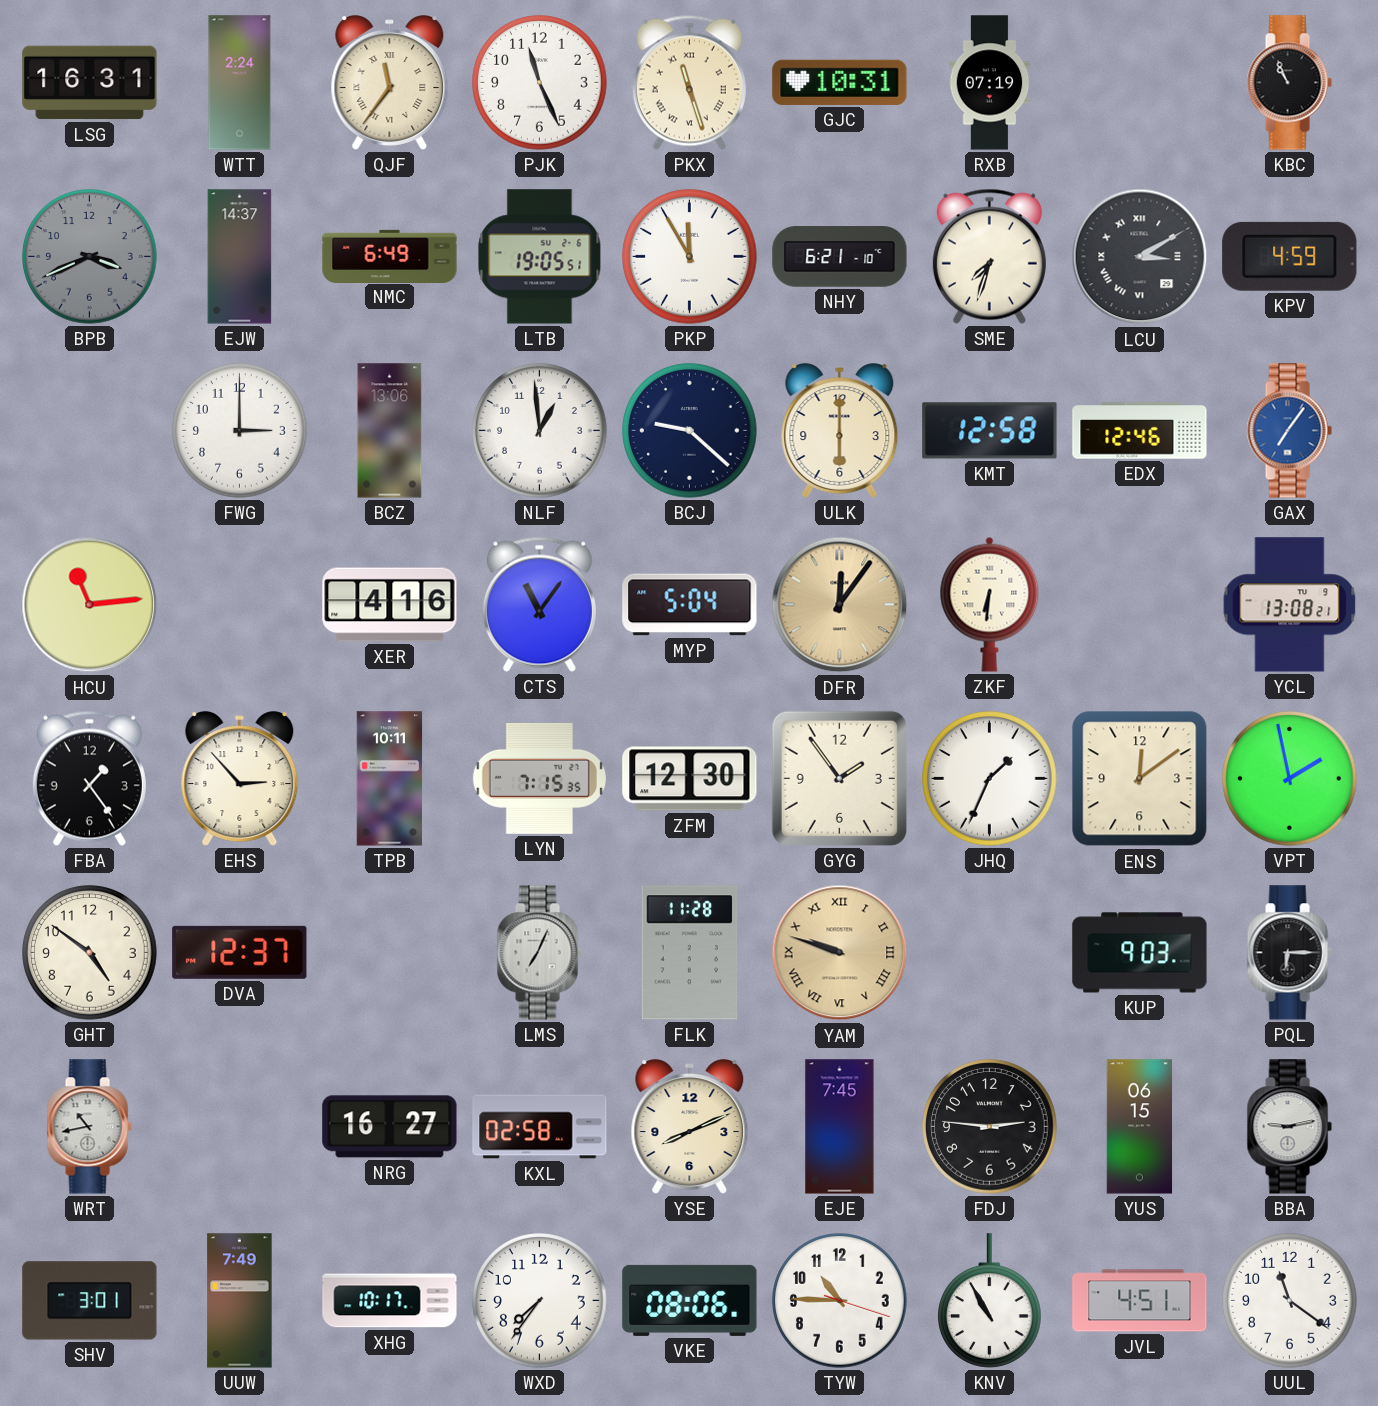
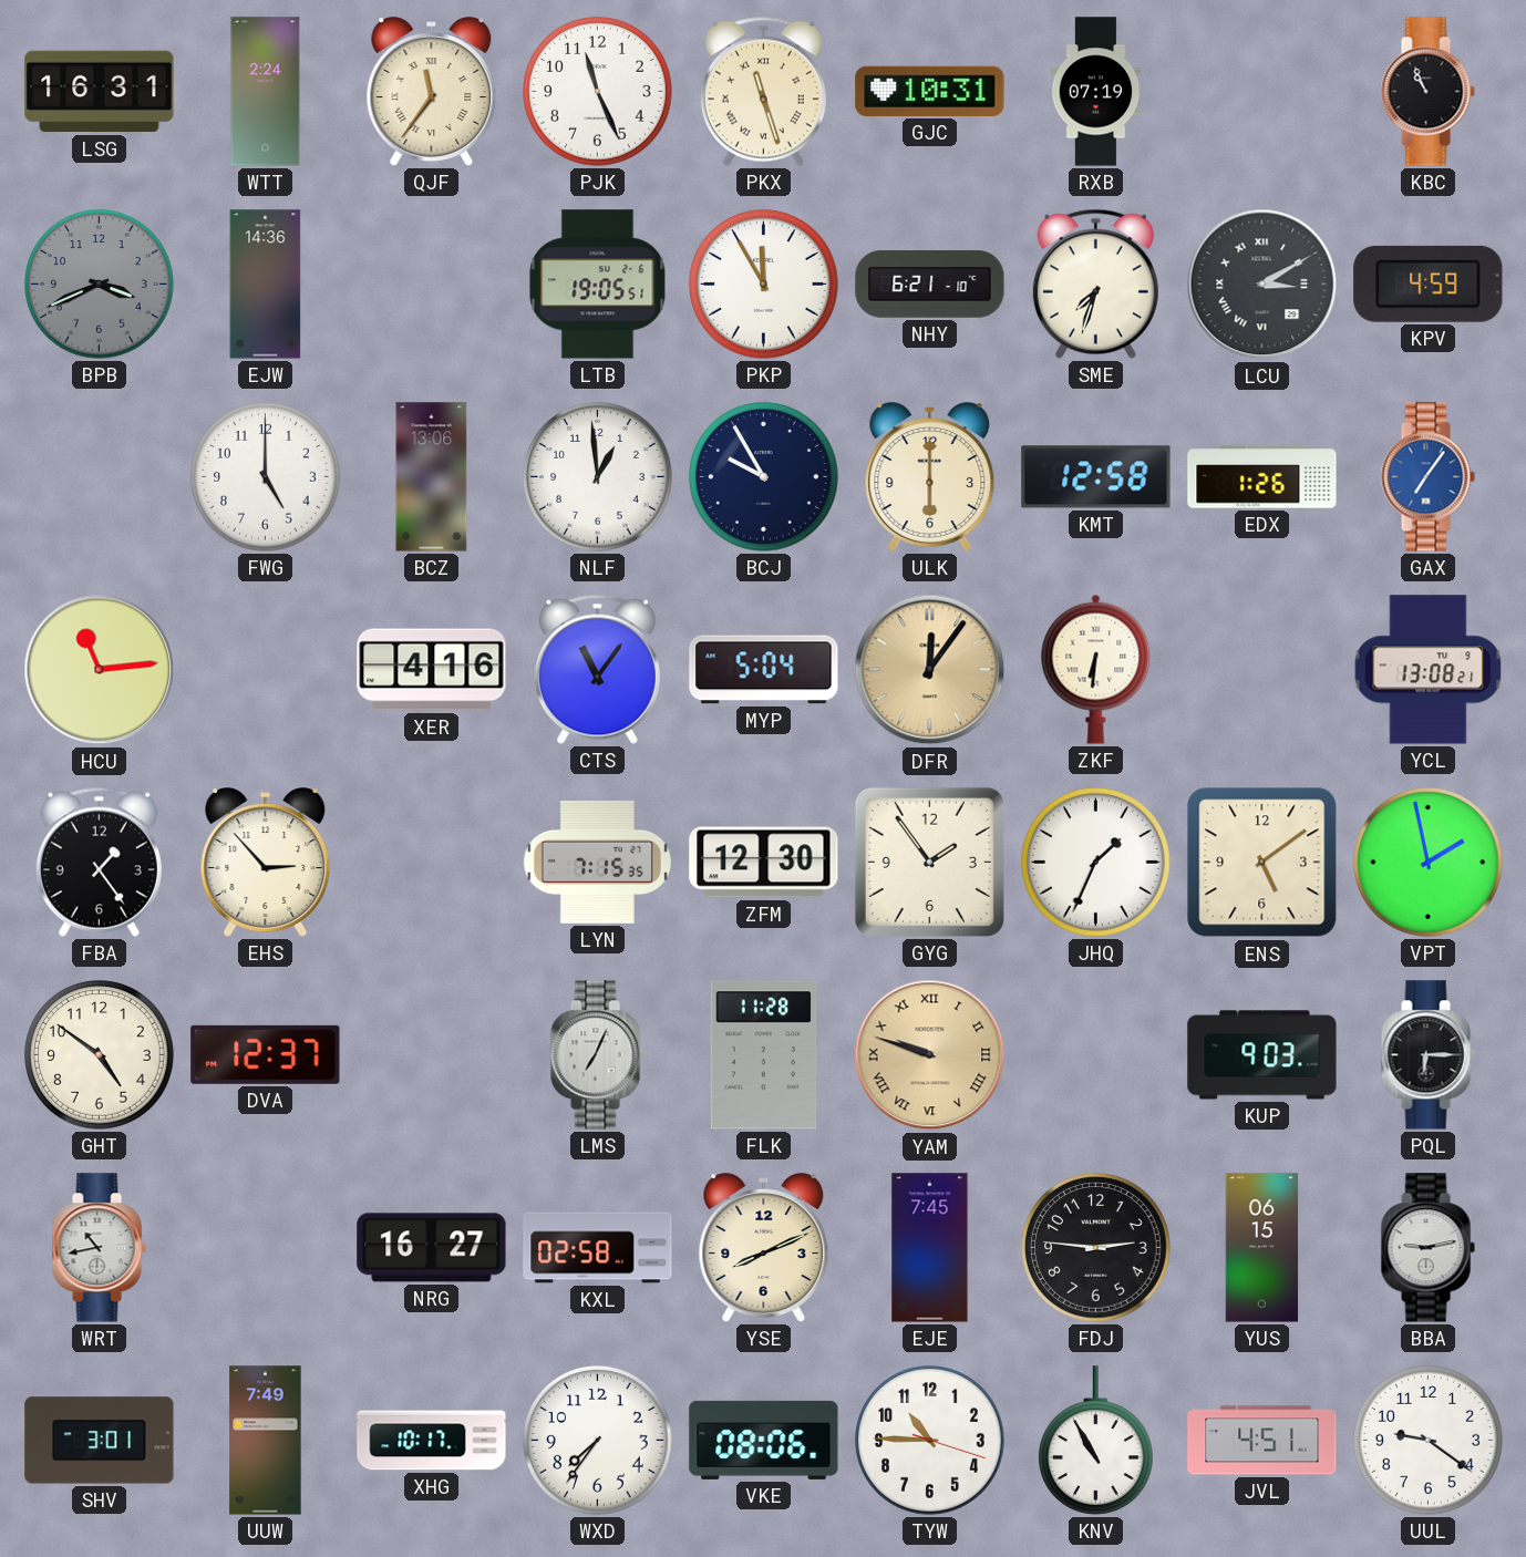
EJW: 14:37 -> 14:36 (266, 285)
NMC: 6:49 -> none (390, 256)
FWG: 3:00 -> 5:00 (266, 477)
BCJ: 9:22 -> 9:55 (764, 477)
EDX: 12:46 -> 1:26 (1262, 477)
TPB: 10:11 -> none (390, 779)
ENS: 12:09 -> 5:09 (1262, 863)
UUL: 11:21 -> 9:21 (1429, 1441)
